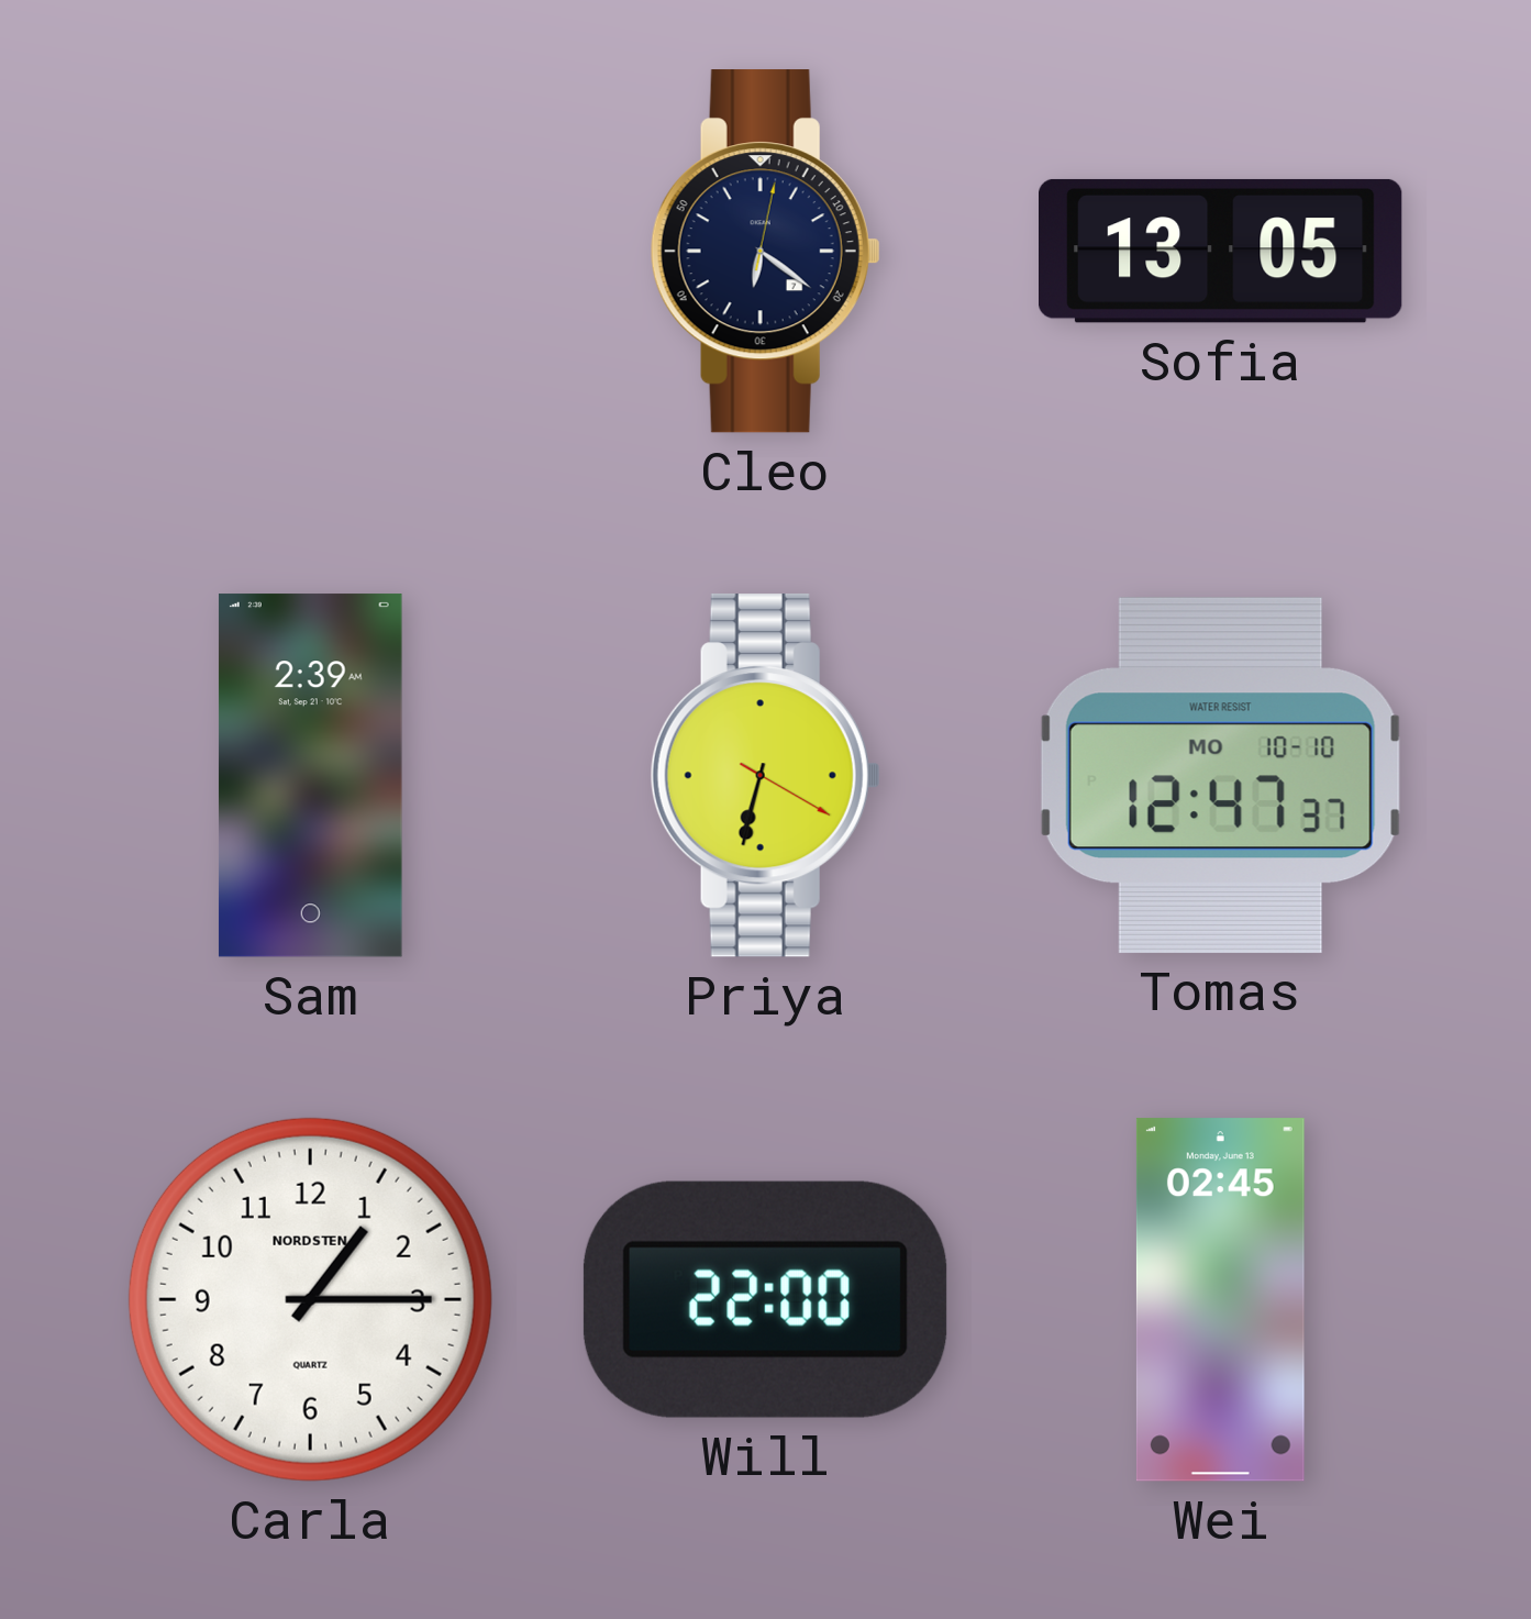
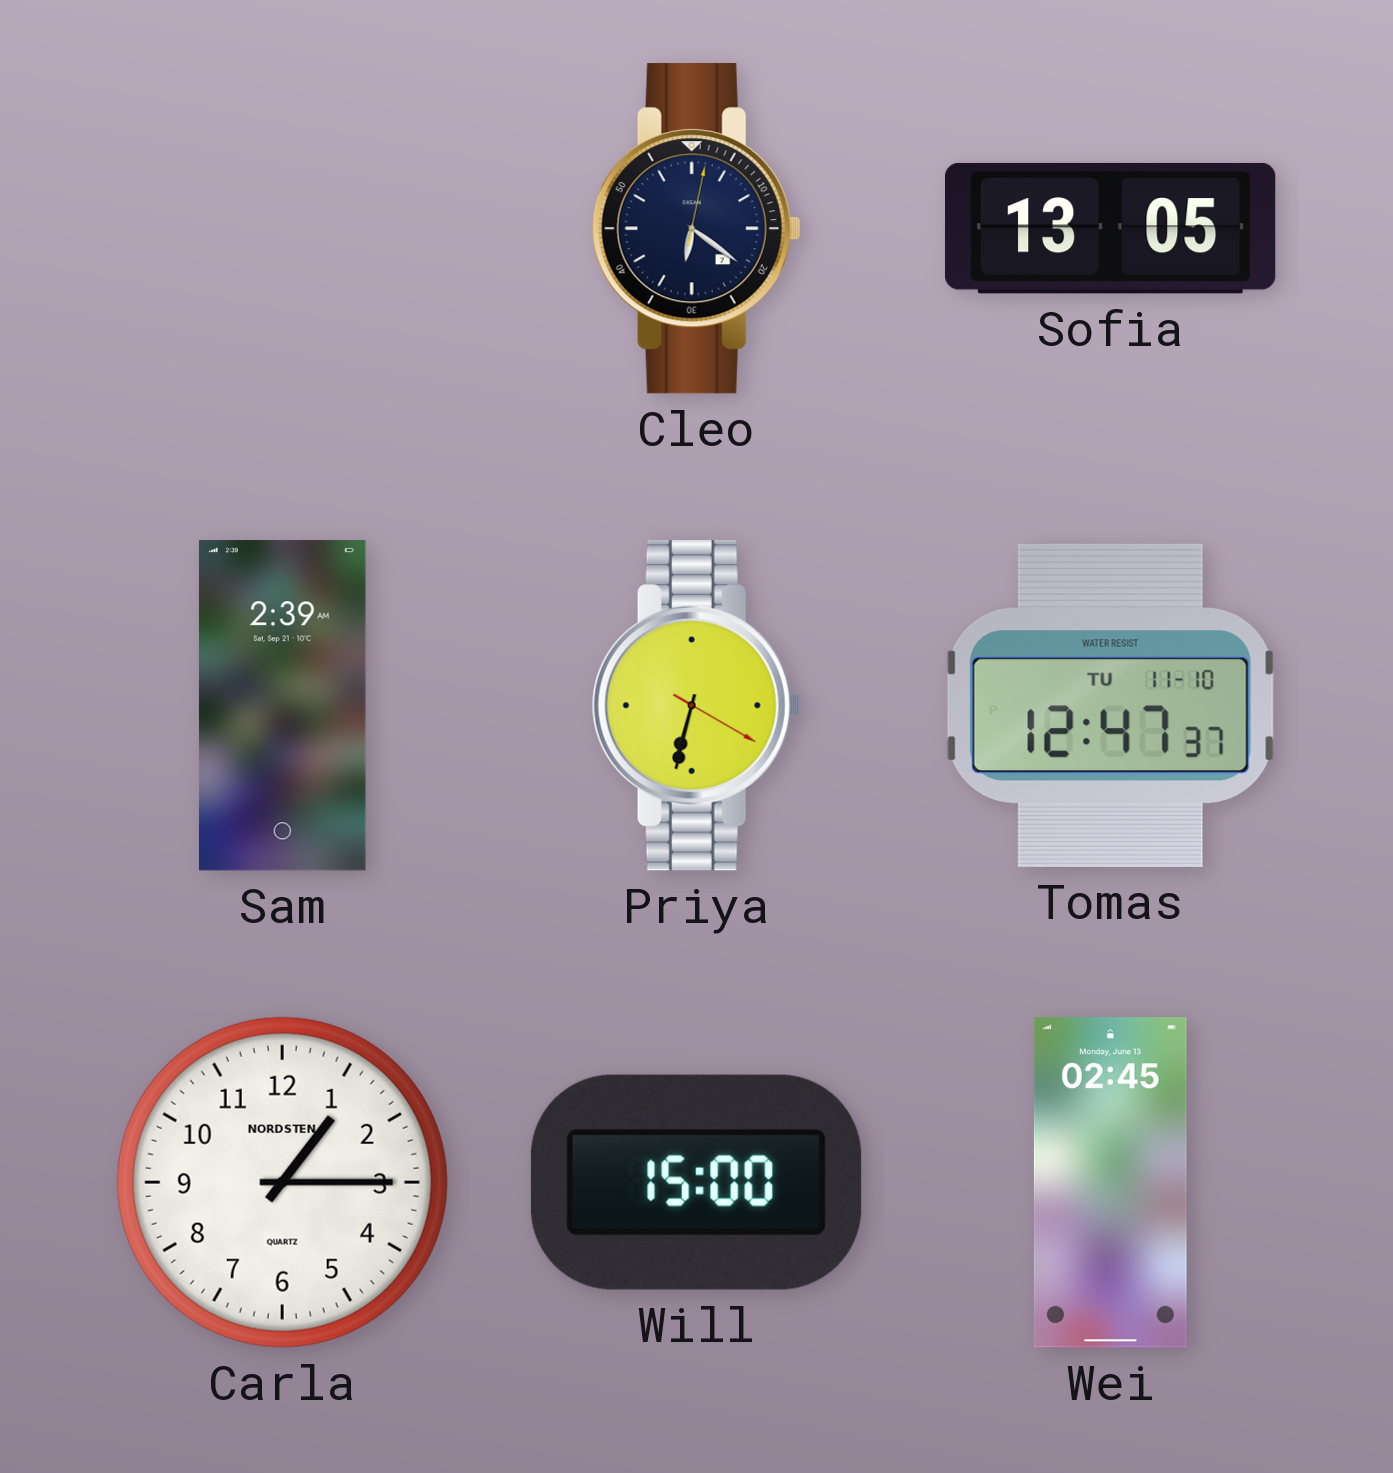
Tomas date: MO 10-10 -> TU 11-10 (1110, 705)
Will: 22:00 -> 15:00 (696, 1182)
